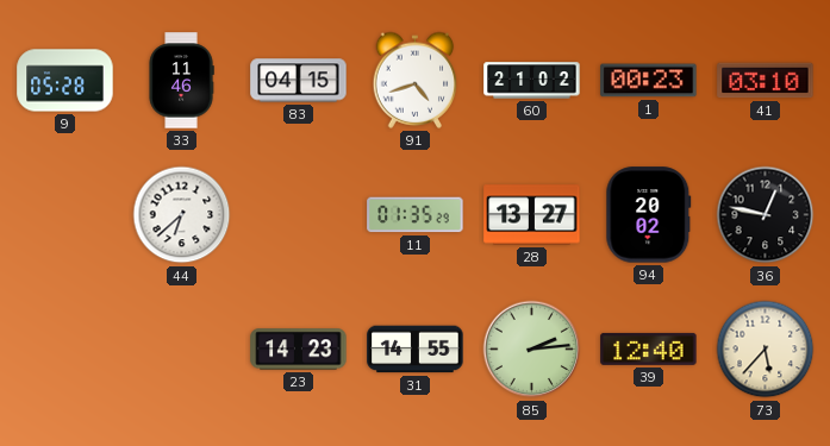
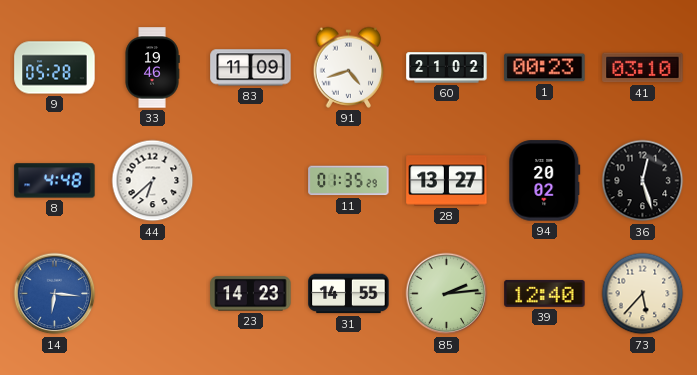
33: 11:46 -> 19:46 (152, 68)
83: 04:15 -> 11:09 (251, 68)
8: none -> 4:48 (55, 181)
36: 12:47 -> 12:27 (643, 181)
14: none -> 6:16 (55, 294)
